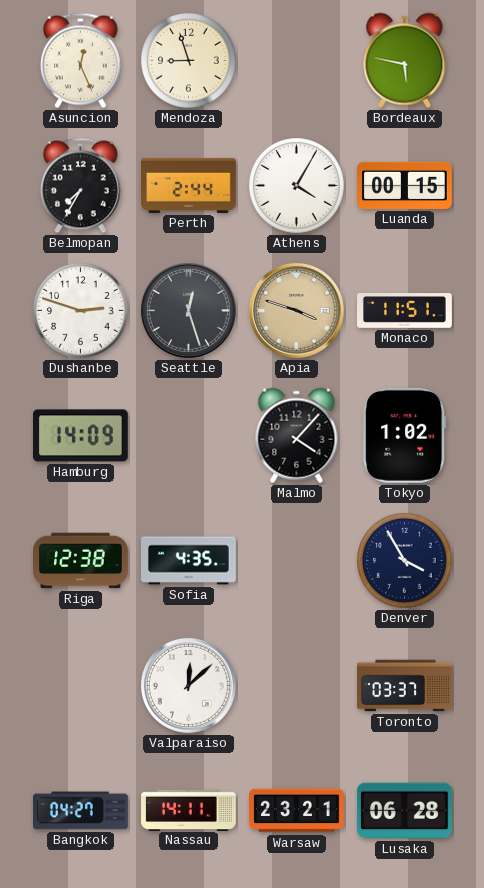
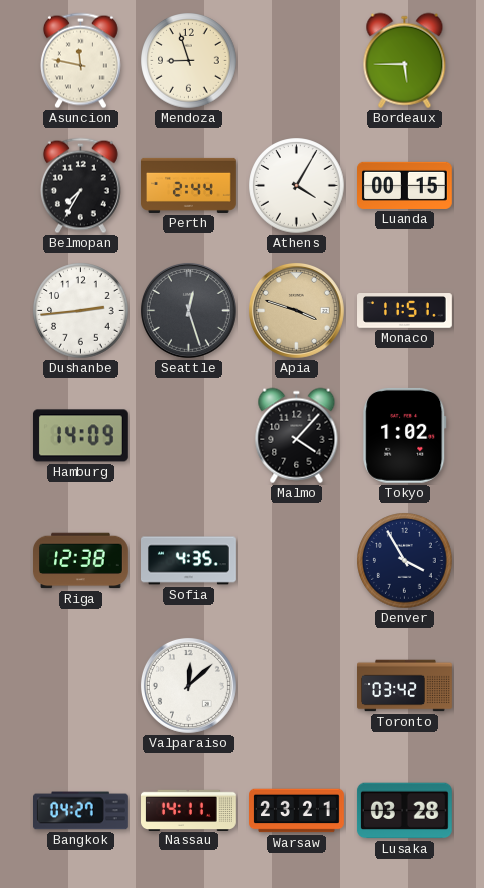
Asuncion: 12:26 -> 11:47 (80, 61)
Bordeaux: 5:47 -> 5:45 (405, 61)
Dushanbe: 2:48 -> 2:44 (81, 311)
Toronto: 03:37 -> 03:42 (405, 686)
Lusaka: 06:28 -> 03:28 (404, 811)
